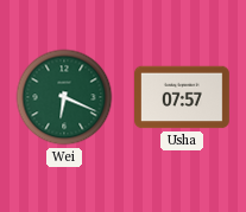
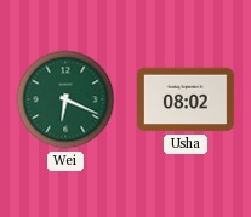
Usha: 07:57 -> 08:02 (187, 99)
